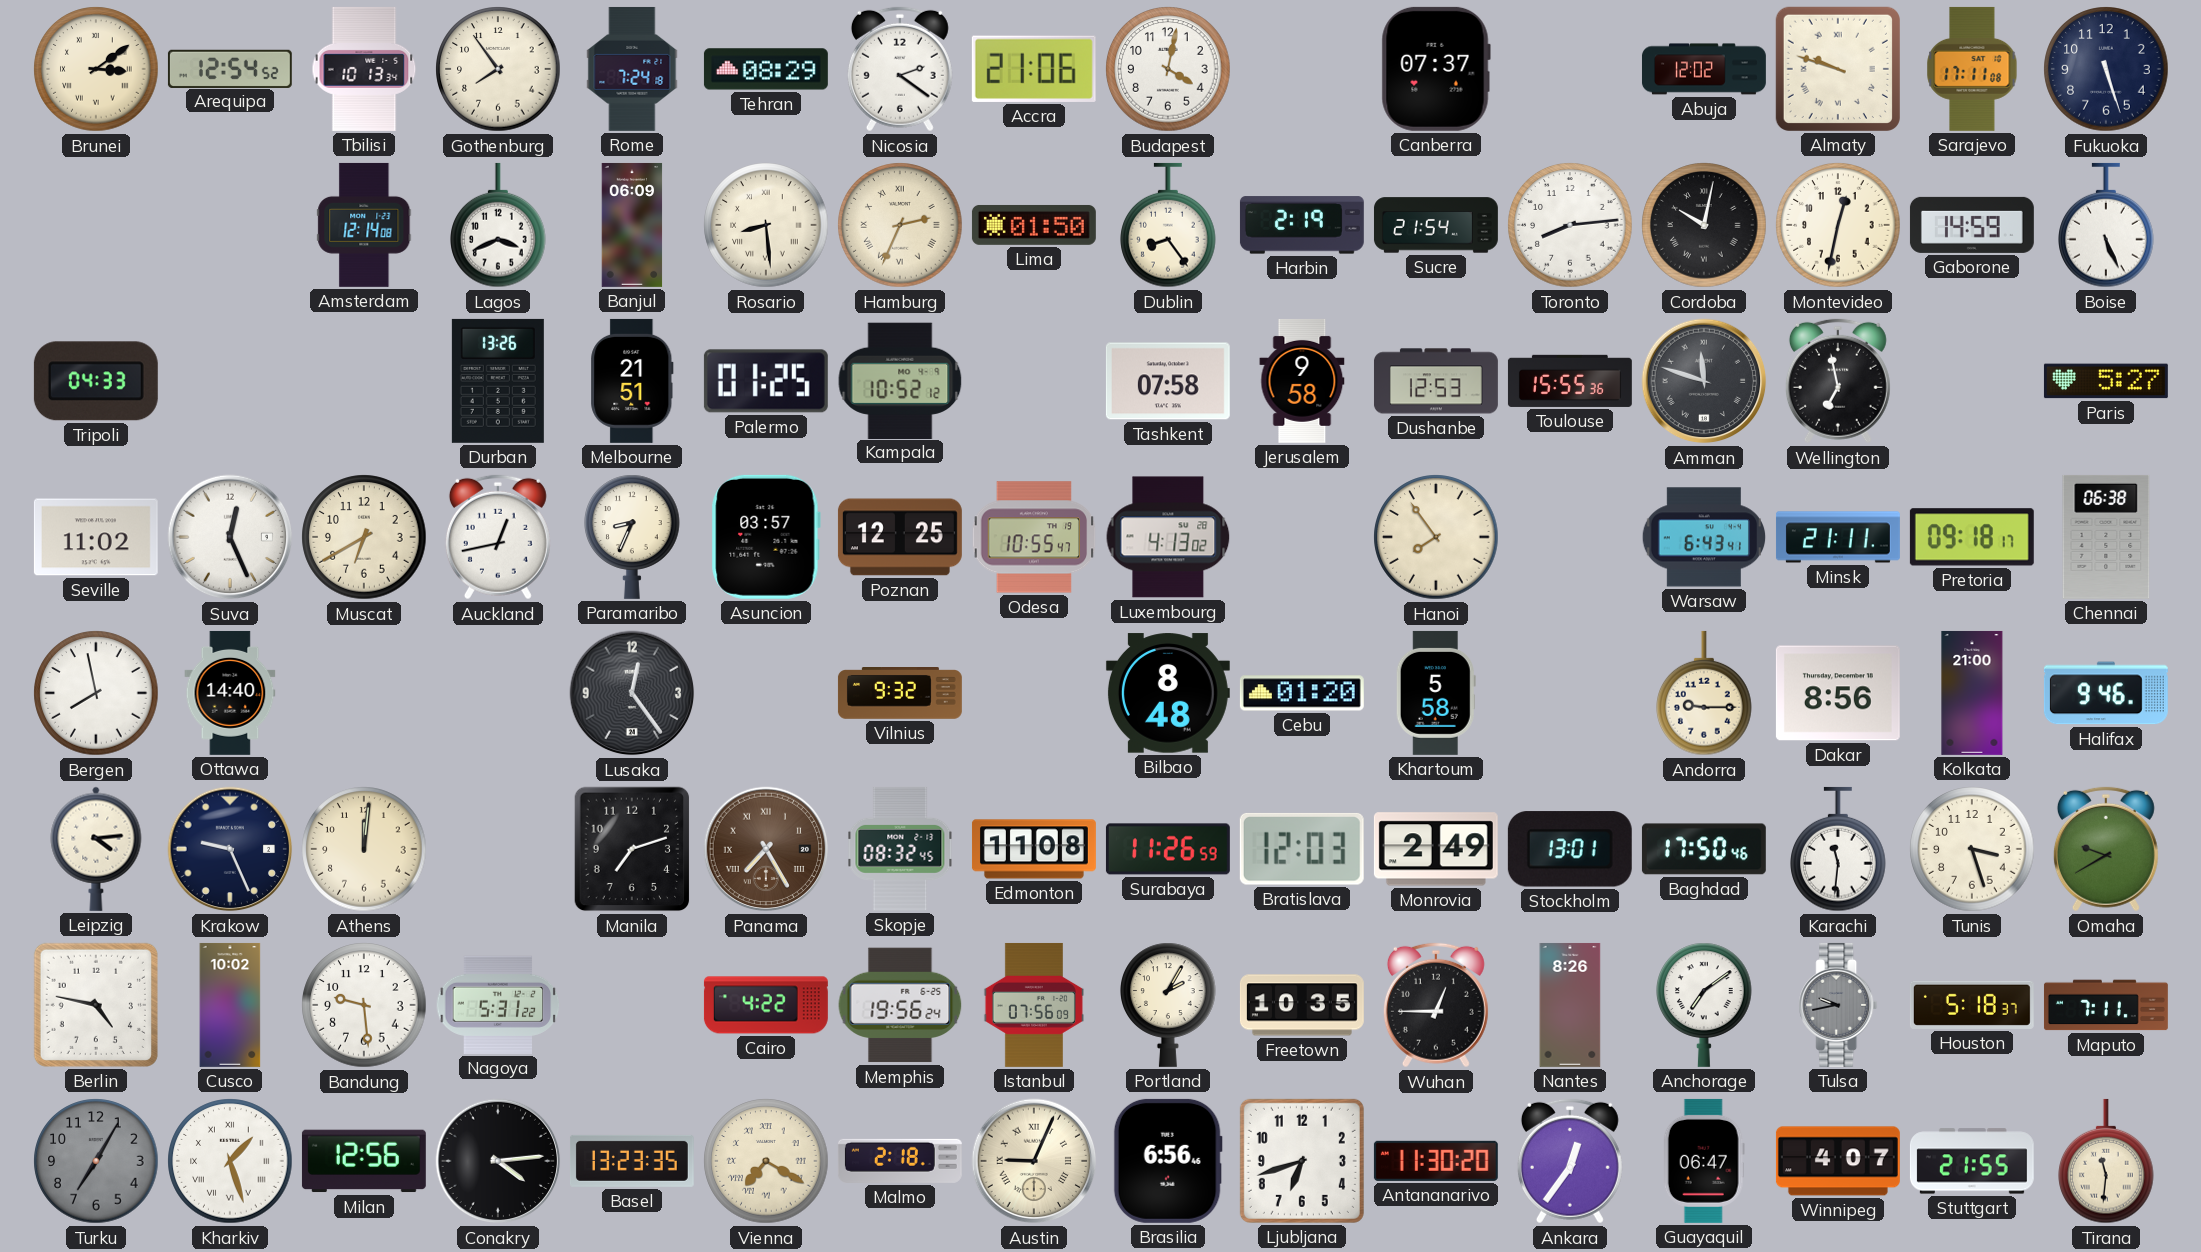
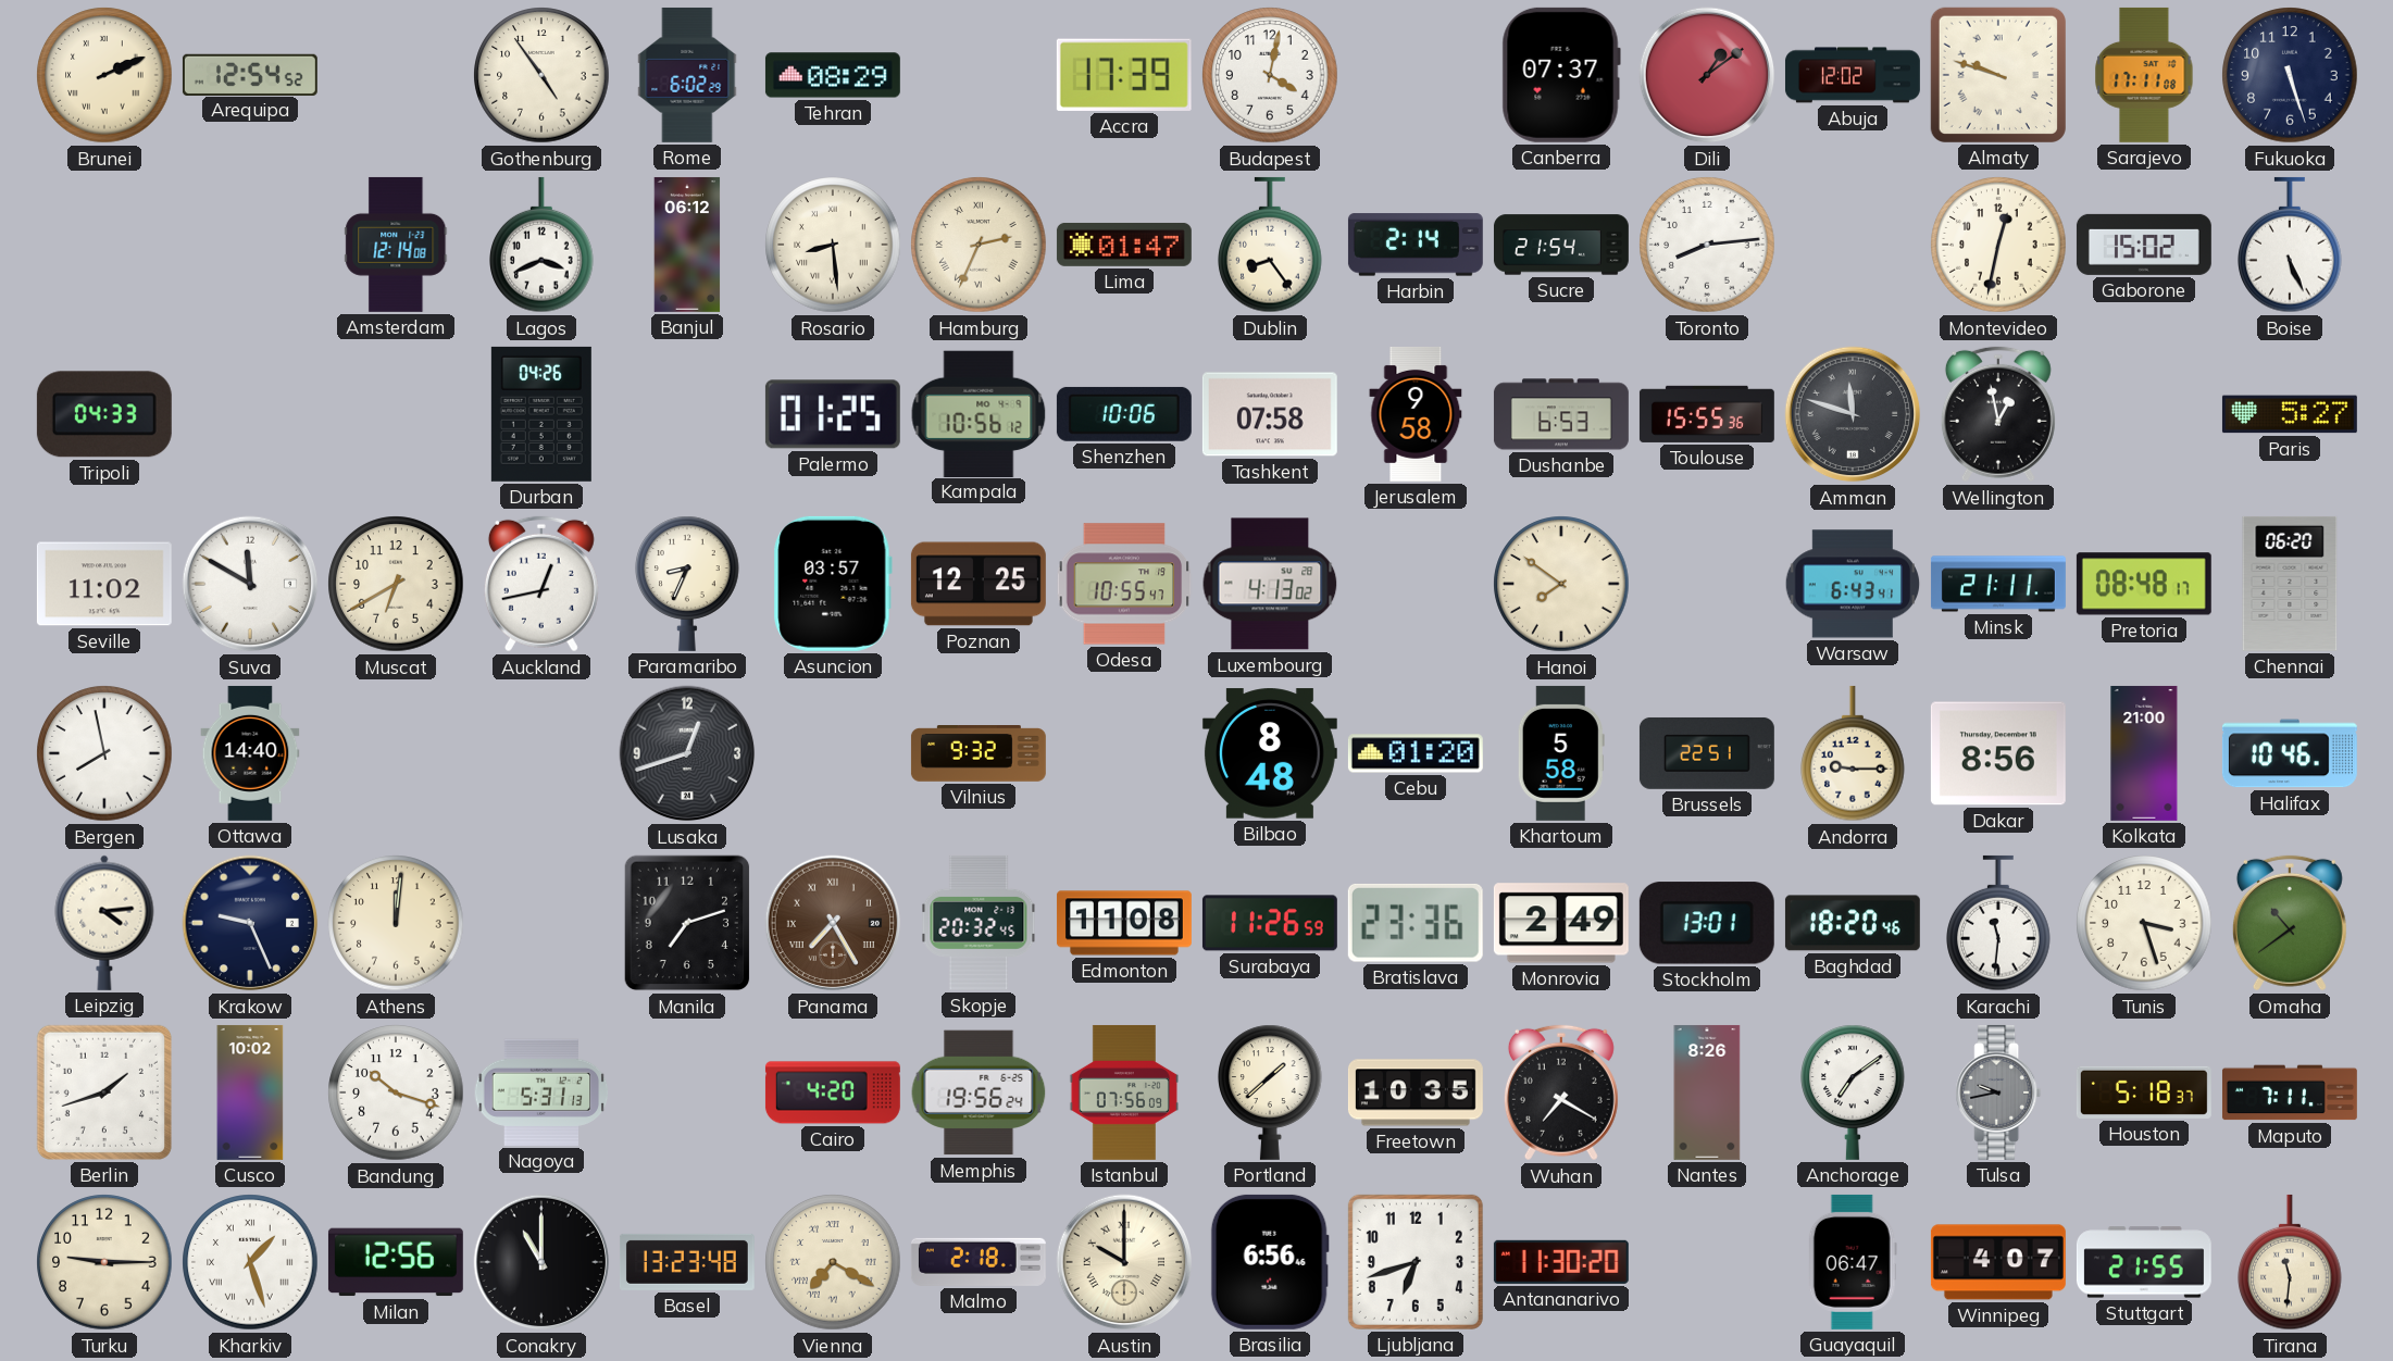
Brunei: 3:09 -> 2:11 (104, 75)
Tbilisi: 10:13 -> none (364, 69)
Gothenburg: 7:54 -> 4:54 (541, 75)
Rome: 7:24 -> 6:02 (687, 75)
Nicosia: 2:21 -> none (900, 69)
Accra: 21:06 -> 17:39 (1124, 75)
Dili: none -> 1:09 (1707, 75)
Banjul: 06:09 -> 06:12 (687, 245)
Lima: 01:50 -> 01:47 (1124, 245)
Harbin: 2:19 -> 2:14 (1416, 245)
Cordoba: 10:02 -> none (1704, 225)
Gaborone: 14:59 -> 15:02 (2144, 245)
Durban: 13:26 -> 04:26 (541, 414)
Melbourne: 21:51 -> none (632, 381)
Kampala: 10:52 -> 10:56 (979, 413)
Shenzhen: none -> 10:06 (1124, 414)
Dushanbe: 12:53 -> 6:53 (1561, 414)
Wellington: 6:58 -> 12:58 (1998, 414)
Suva: 12:26 -> 11:50 (250, 584)
Hanoi: 7:54 -> 7:51 (1561, 584)
Pretoria: 09:18 -> 08:48 (2144, 584)
Chennai: 06:38 -> 06:20 (2290, 584)
Lusaka: 12:24 -> 12:42 (687, 753)
Brussels: none -> 22:51 (1707, 753)
Halifax: 9:46 -> 10:46 (2290, 753)
Skopje: 08:32 -> 20:32 (979, 923)
Bratislava: 12:03 -> 23:36 (1416, 923)
Baghdad: 17:50 -> 18:20 (1853, 923)
Omaha: 9:40 -> 10:39 (2290, 923)
Berlin: 4:47 -> 1:42 (104, 1092)
Bandung: 9:29 -> 10:18 (396, 1092)
Nagoya: 5:31:22 -> 5:31:13 (541, 1092)
Cairo: 4:22 -> 4:20 (833, 1092)
Portland: 2:05 -> 1:38 (1270, 1092)
Wuhan: 12:45 -> 7:20 (1561, 1092)
Turku: 7:05 -> 9:15 (104, 1262)
Turku dial: grey -> cream (104, 1262)
Conakry: 4:14 -> 11:00 (541, 1262)
Basel: 13:23:35 -> 13:23:48 (687, 1262)
Austin: 9:04 -> 10:00 (1124, 1262)
Ankara: 12:36 -> none (1570, 1161)
